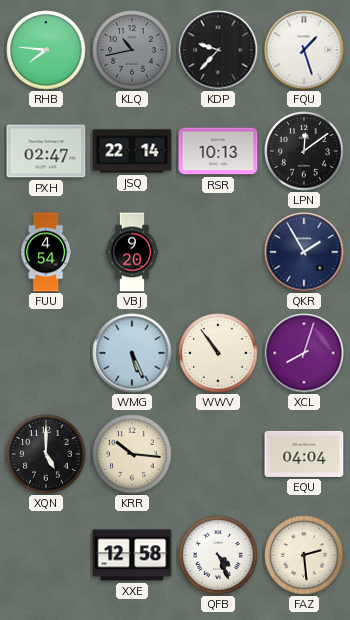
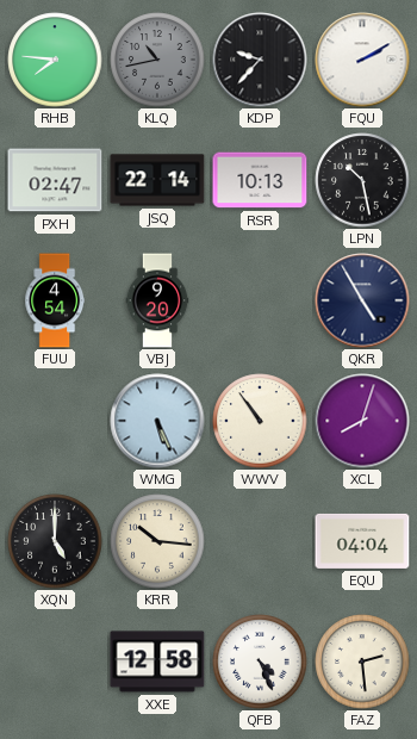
FQU: 1:27 -> 2:10 (362, 60)
LPN: 12:09 -> 10:28 (362, 180)
QKR: 1:55 -> 4:55 (362, 300)
